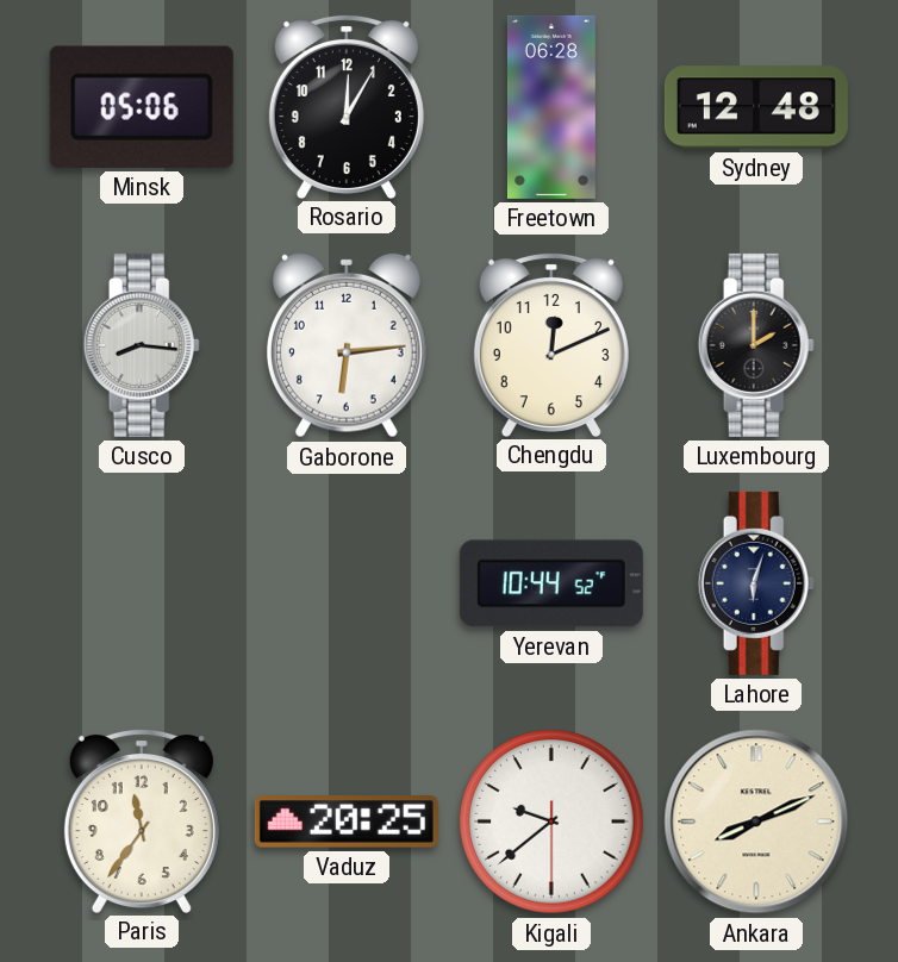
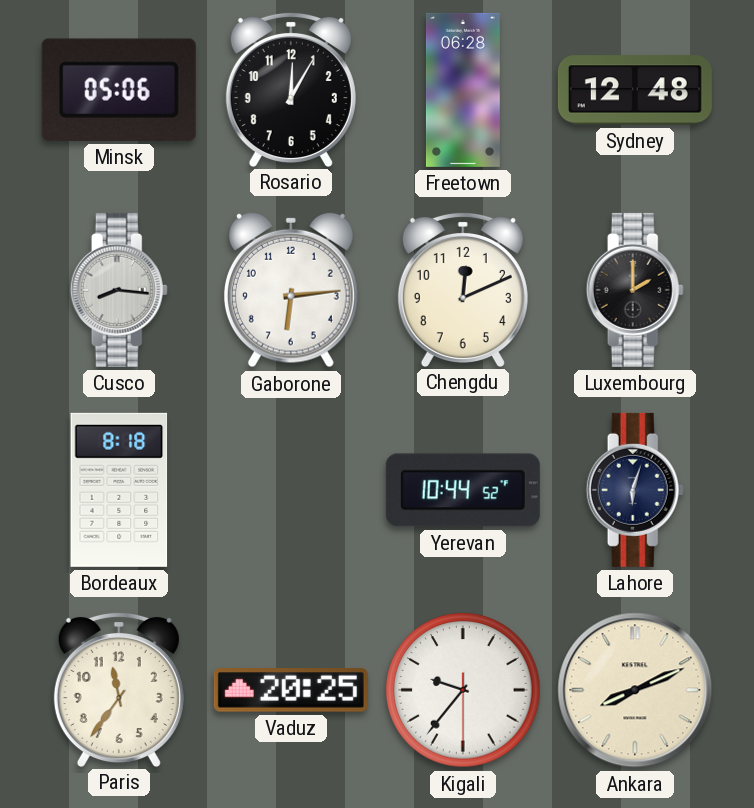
Bordeaux: none -> 8:18 (119, 490)
Kigali: 9:38 -> 9:36 (463, 690)
